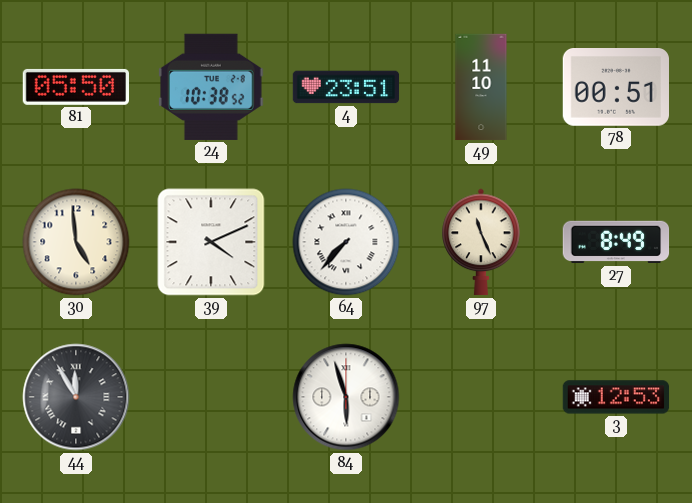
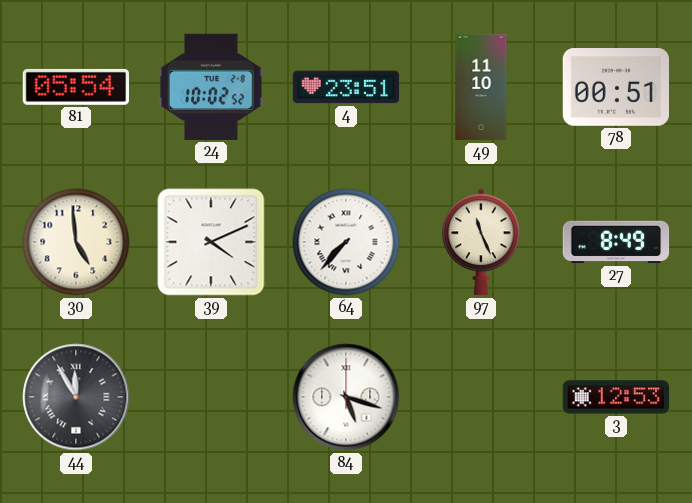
81: 05:50 -> 05:54 (75, 87)
24: 10:38 -> 10:02 (211, 87)
84: 5:57 -> 5:18 (346, 397)
